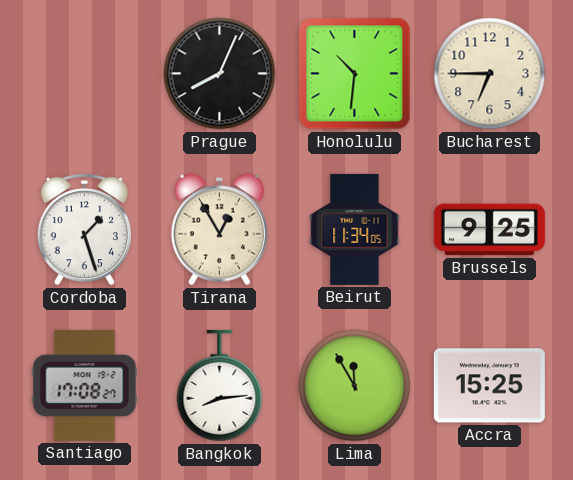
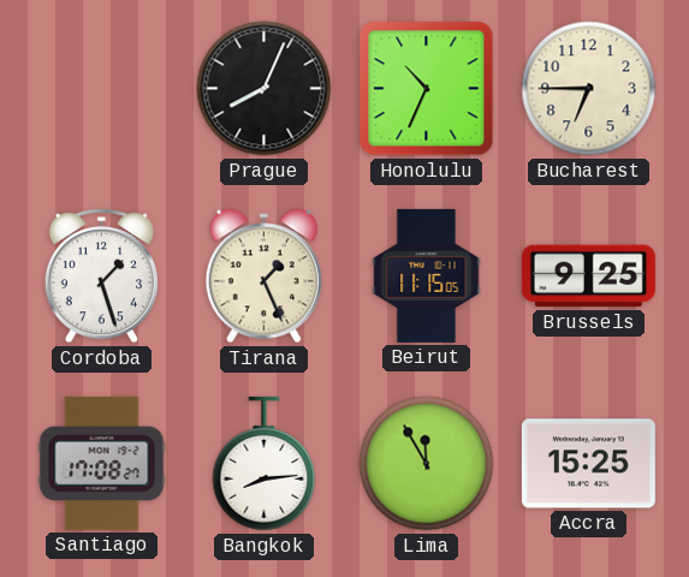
Honolulu: 10:31 -> 10:34 (427, 89)
Tirana: 12:55 -> 1:26 (263, 276)
Beirut: 11:34 -> 11:15 (427, 275)
